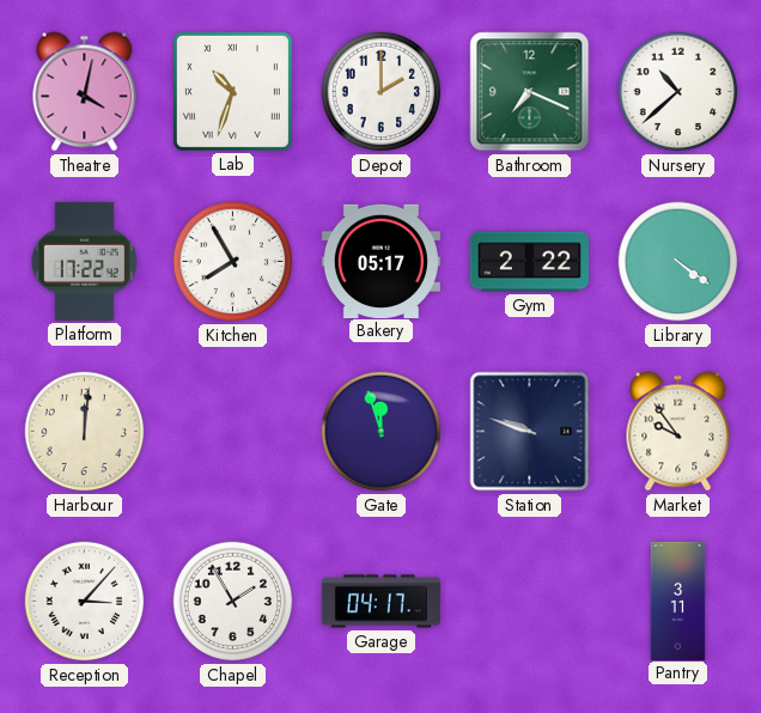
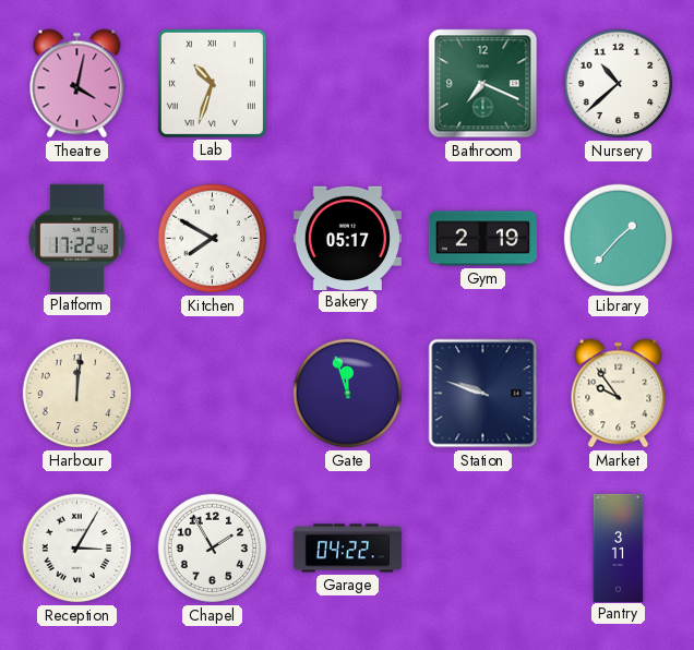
Depot: 2:00 -> none (382, 92)
Kitchen: 7:55 -> 7:50 (213, 239)
Gym: 2:22 -> 2:19 (482, 239)
Library: 4:21 -> 1:37 (619, 239)
Reception: 3:07 -> 3:05 (77, 549)
Garage: 04:17 -> 04:22 (347, 549)
